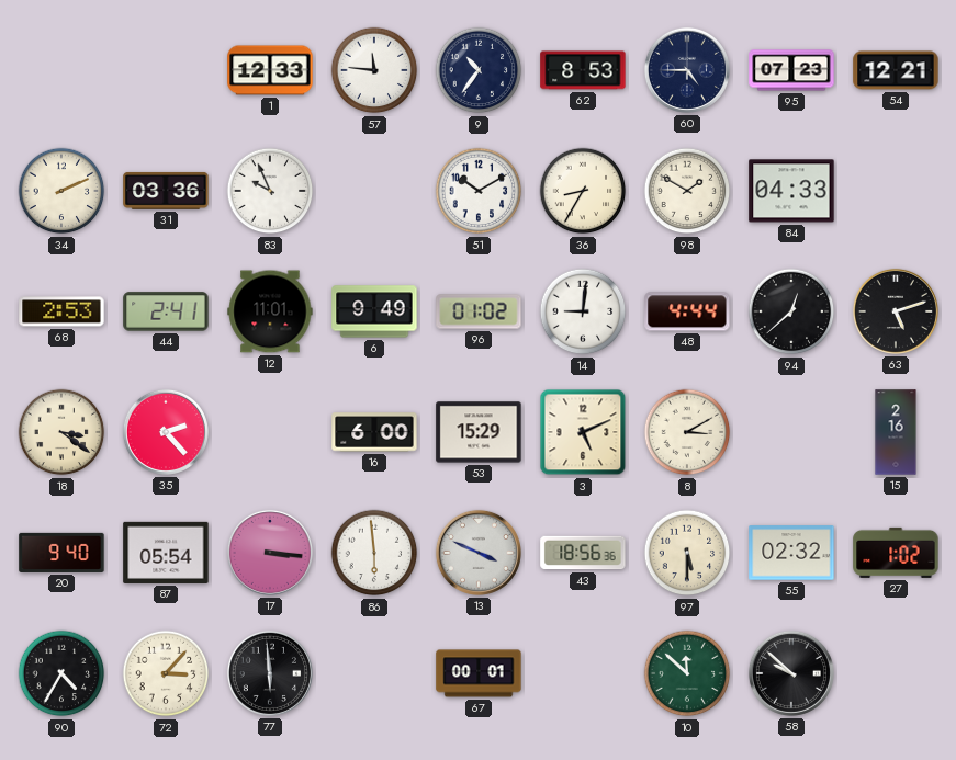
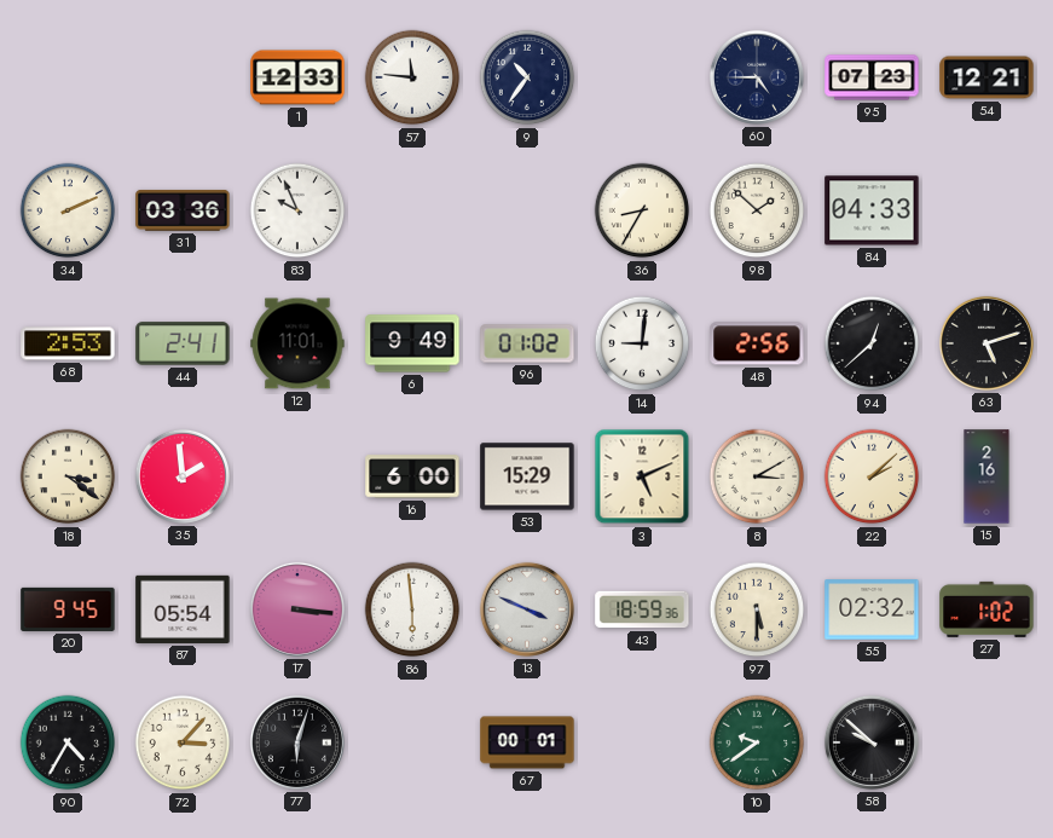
62: 8:53 -> none (583, 70)
51: 10:10 -> none (479, 191)
98: 1:50 -> 1:52 (757, 210)
48: 4:44 -> 2:56 (757, 343)
35: 2:23 -> 1:59 (183, 476)
22: none -> 2:08 (872, 476)
20: 9:40 -> 9:45 (68, 609)
43: 18:56 -> 18:59 (642, 609)
77: 5:59 -> 6:03 (297, 742)
10: 11:52 -> 9:39 (757, 742)
